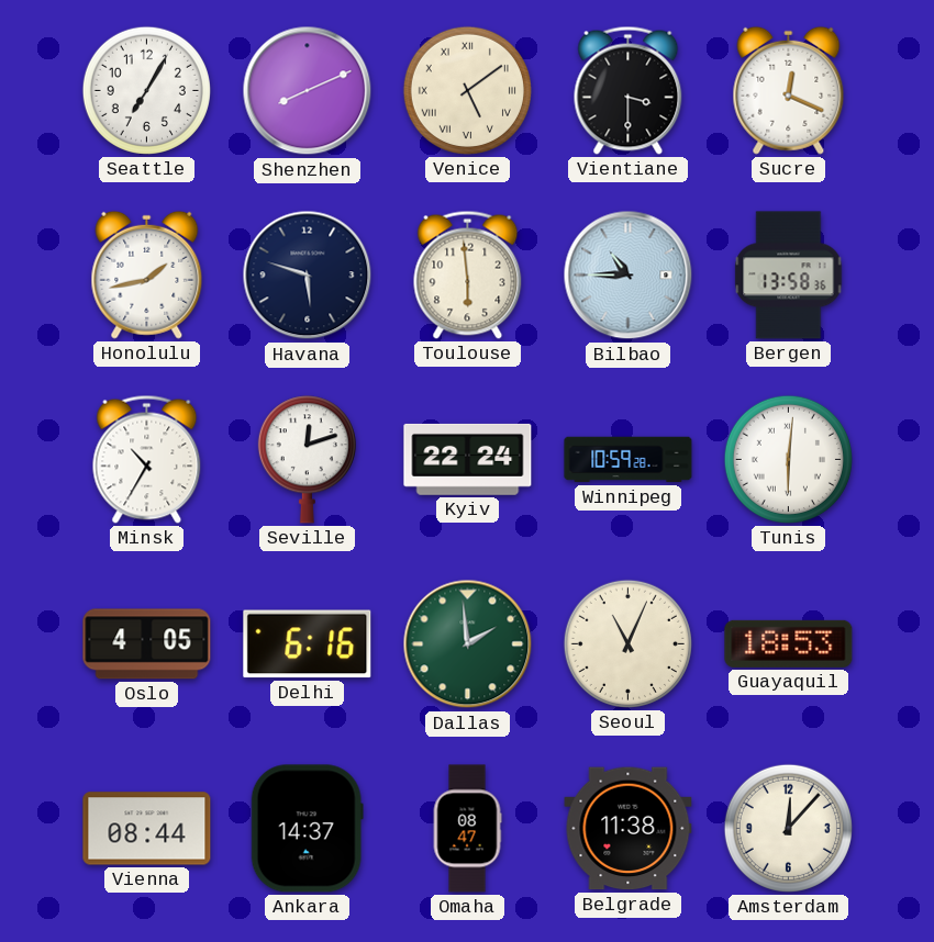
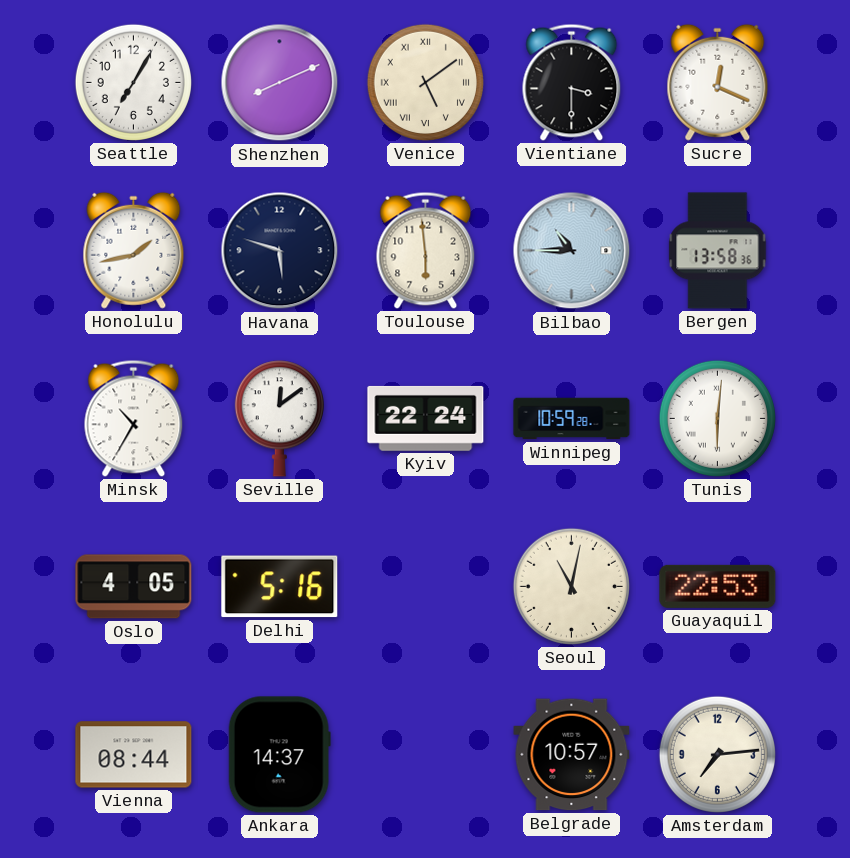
Seville: 12:12 -> 12:09 (279, 419)
Delhi: 6:16 -> 5:16 (280, 587)
Dallas: 1:59 -> none (468, 644)
Seoul: 11:04 -> 11:02 (571, 586)
Guayaquil: 18:53 -> 22:53 (718, 586)
Omaha: 08:47 -> none (467, 829)
Belgrade: 11:38 -> 10:57 (572, 755)
Amsterdam: 12:07 -> 7:14 (717, 754)
